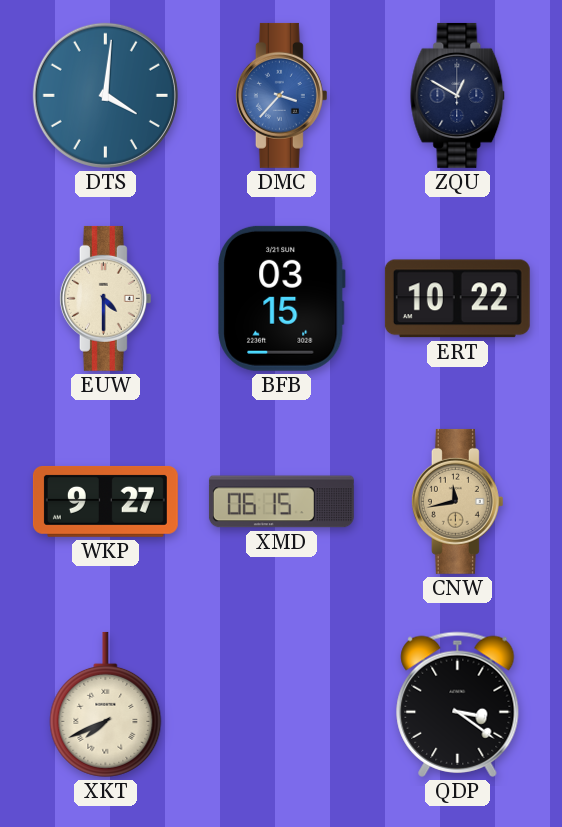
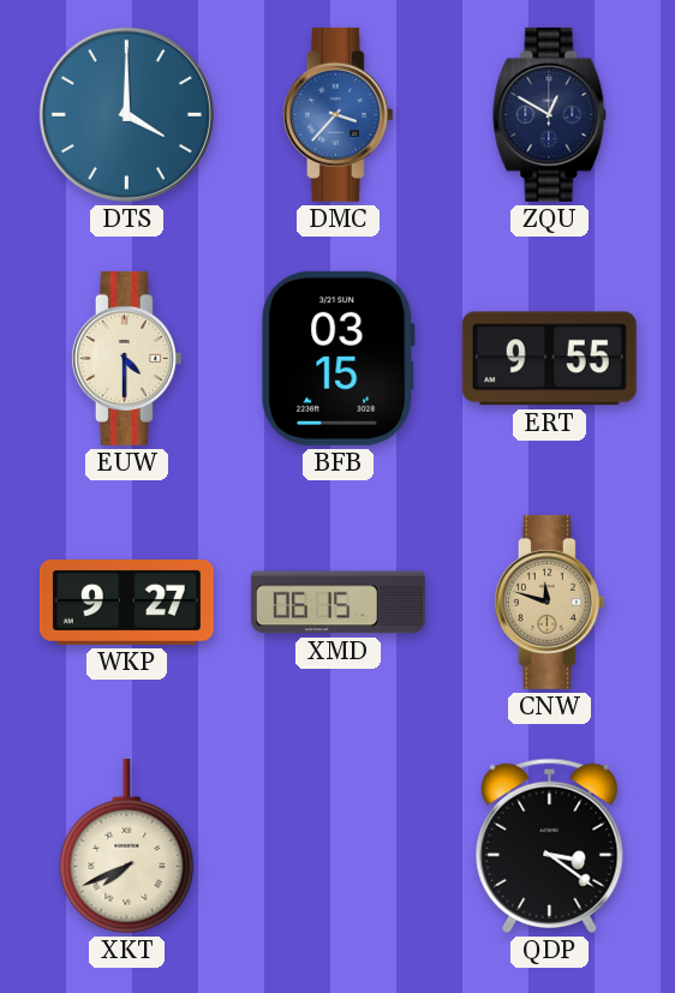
DTS: 4:01 -> 4:00 (126, 114)
ERT: 10:22 -> 9:55 (549, 359)
CNW: 11:43 -> 11:48 (549, 602)
